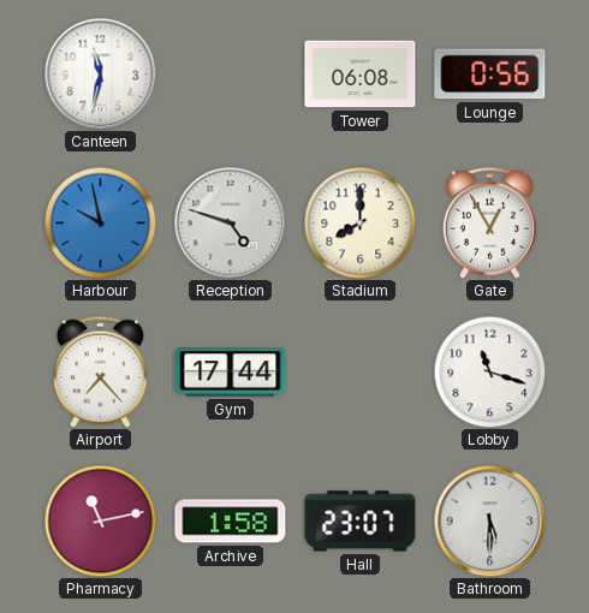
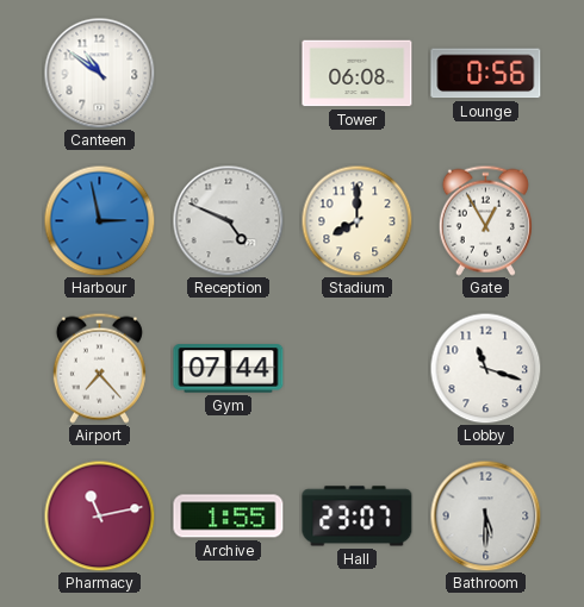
Canteen: 11:32 -> 10:51 (99, 73)
Harbour: 9:58 -> 2:58 (99, 220)
Reception: 4:48 -> 4:49 (228, 220)
Gym: 17:44 -> 07:44 (229, 369)
Archive: 1:58 -> 1:55 (229, 517)
